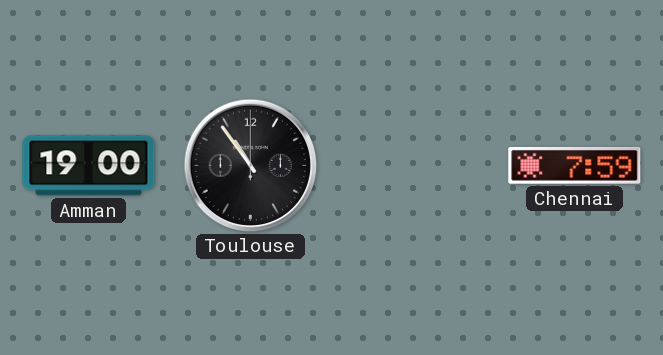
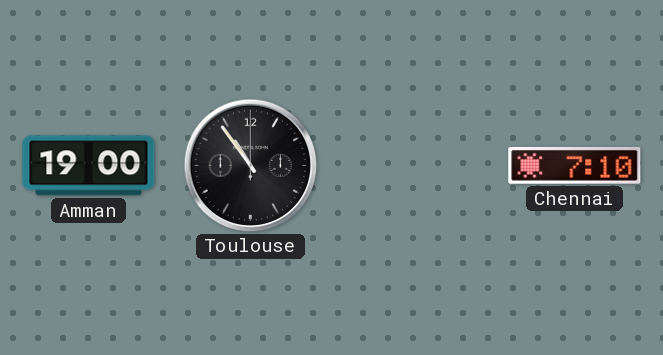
Chennai: 7:59 -> 7:10 (575, 166)
